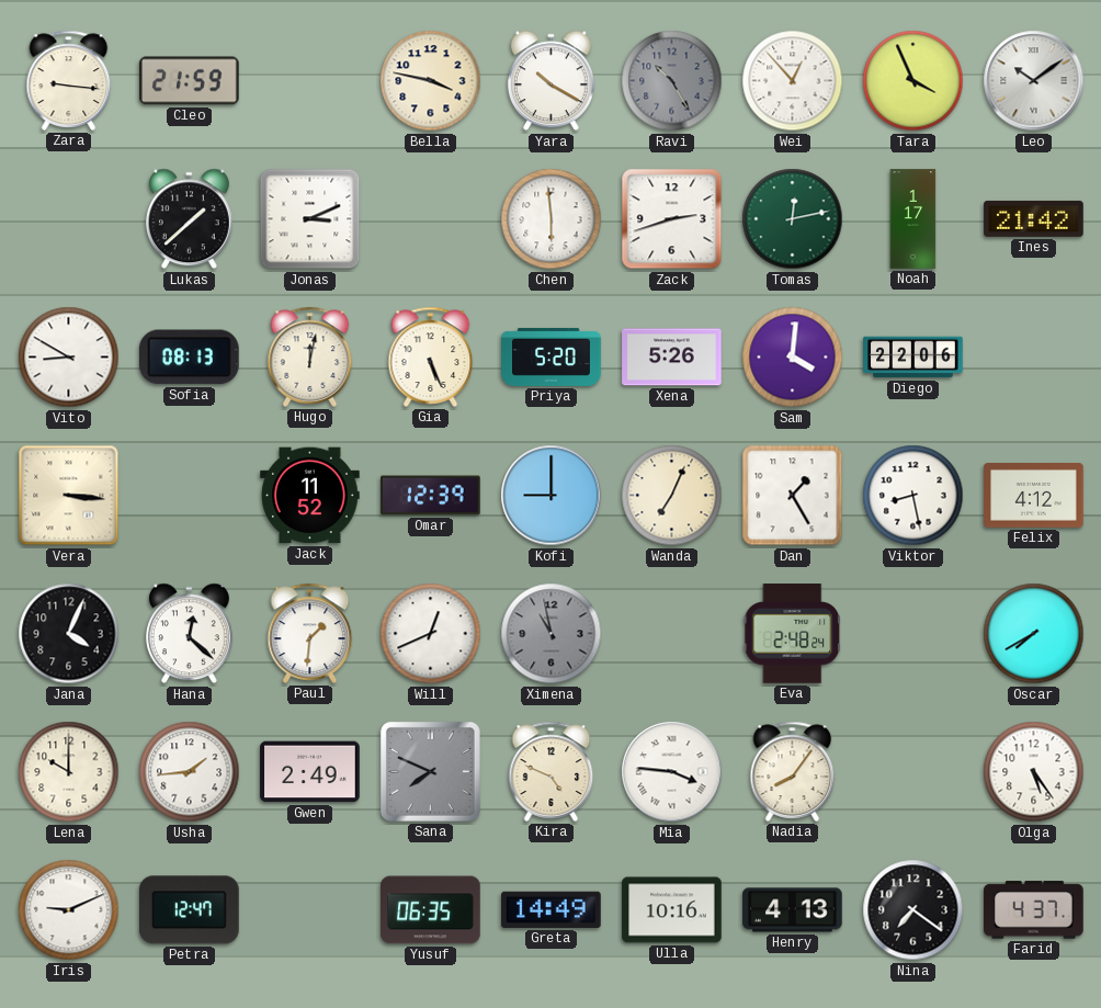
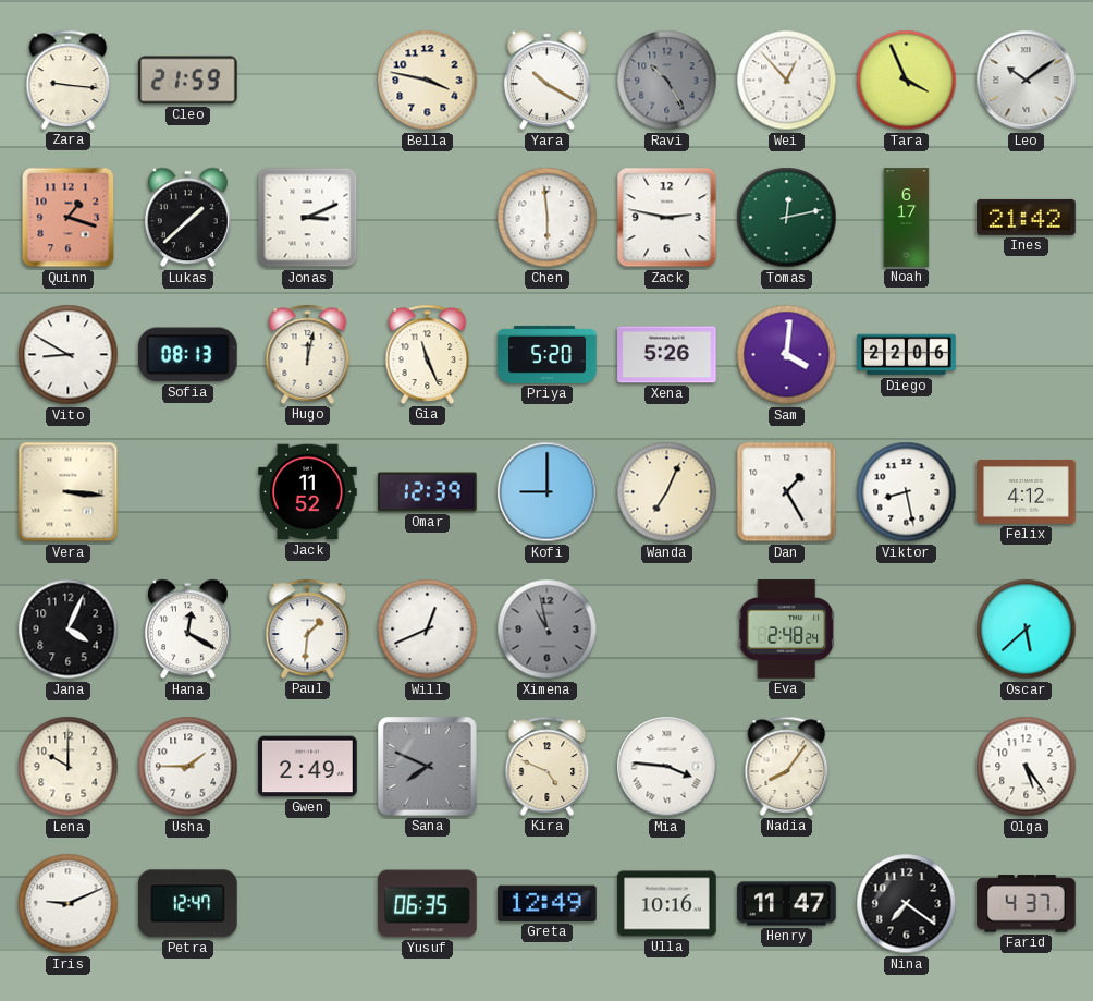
Quinn: none -> 1:18 (69, 218)
Zack: 2:42 -> 2:47 (667, 218)
Noah: 1:17 -> 6:17 (907, 218)
Gia: 5:26 -> 11:26 (428, 354)
Hana: 12:22 -> 12:20 (187, 630)
Oscar: 7:40 -> 5:38 (1027, 630)
Usha: 1:44 -> 1:45 (188, 767)
Greta: 14:49 -> 12:49 (548, 903)
Henry: 4:13 -> 11:47 (787, 904)
